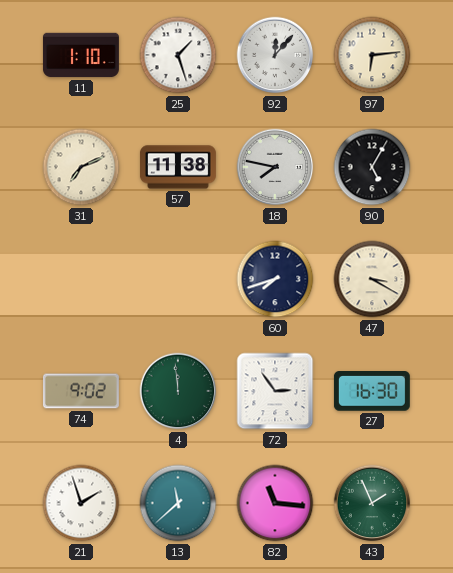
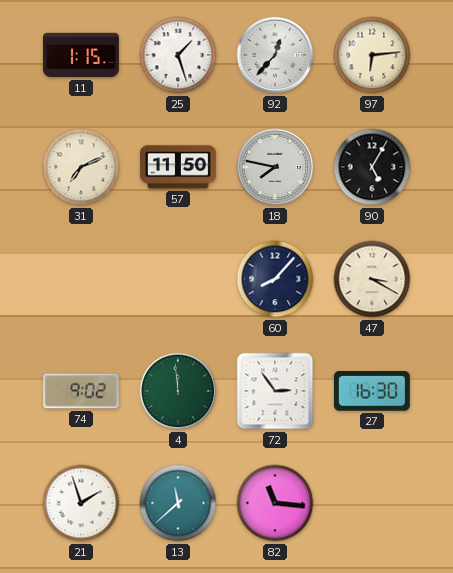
11: 1:10 -> 1:15 (81, 55)
92: 12:07 -> 12:37 (275, 55)
57: 11:38 -> 11:50 (178, 167)
60: 7:42 -> 8:07 (275, 279)
43: 1:56 -> none (372, 503)
